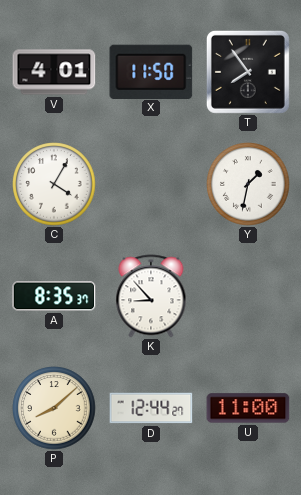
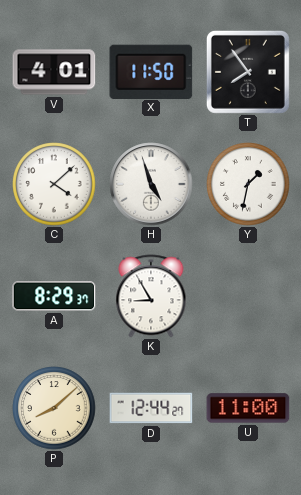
C: 4:05 -> 4:08 (54, 184)
H: none -> 4:57 (151, 184)
A: 8:35 -> 8:29 (54, 296)
K: 8:53 -> 8:55 (151, 296)
